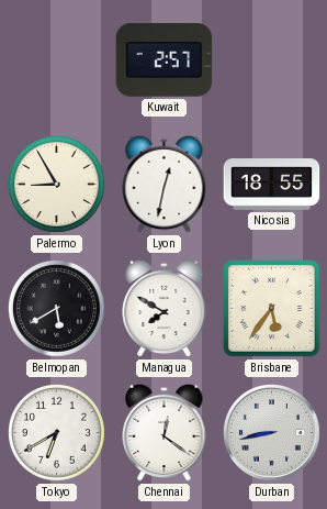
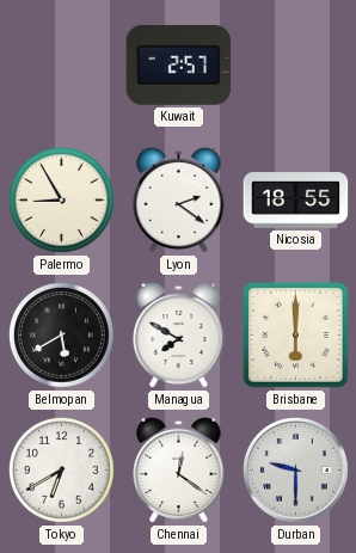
Lyon: 12:32 -> 2:21 (179, 199)
Brisbane: 5:36 -> 6:00 (296, 336)
Durban: 8:43 -> 9:30 (296, 471)
